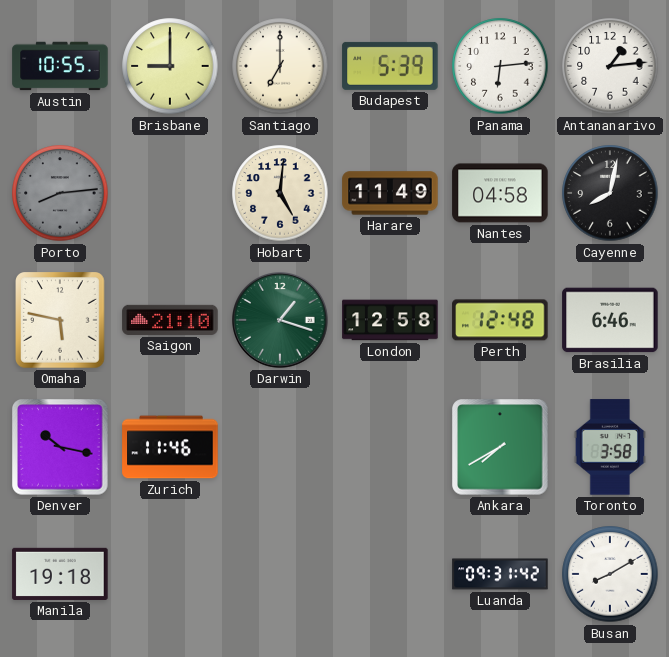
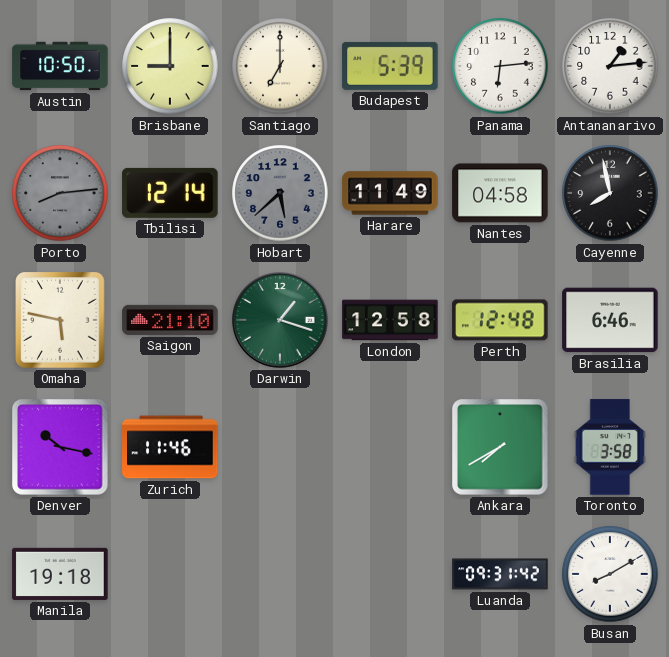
Austin: 10:55 -> 10:50 (60, 66)
Tbilisi: none -> 12:14 (170, 193)
Hobart: 5:01 -> 5:38 (280, 193)
Hobart dial: cream -> grey (280, 193)
Cayenne: 8:02 -> 7:58 (610, 193)
